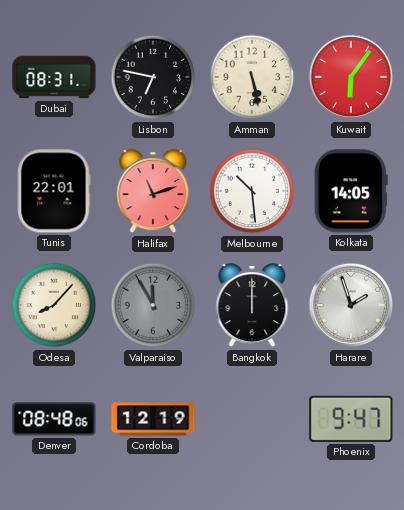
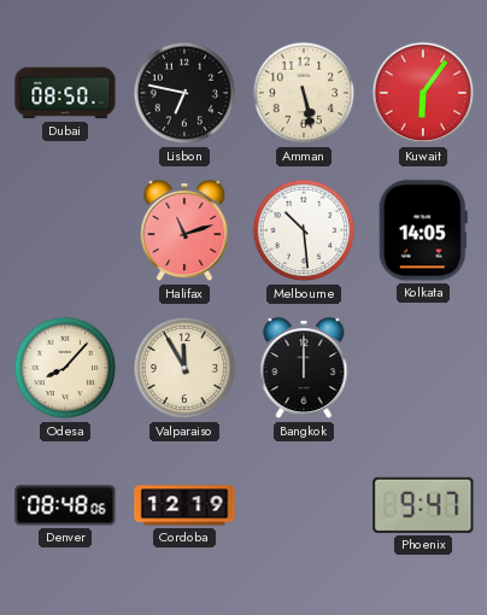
Dubai: 08:31 -> 08:50 (65, 93)
Tunis: 22:01 -> none (54, 191)
Valparaiso dial: grey -> cream (184, 368)
Harare: 1:57 -> none (351, 305)
